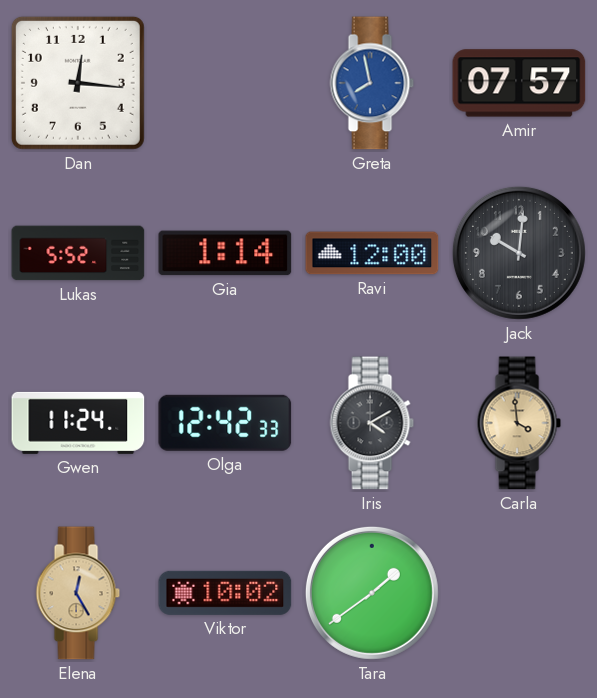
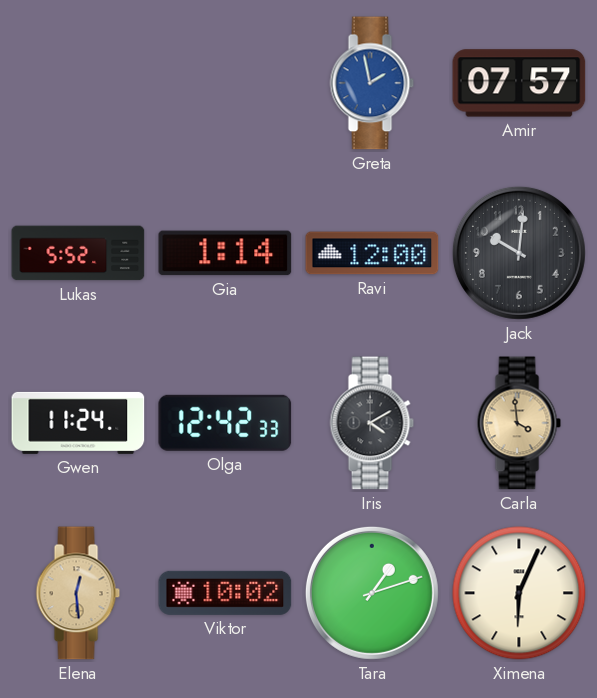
Dan: 12:16 -> none (78, 83)
Greta: 7:58 -> 1:58 (372, 83)
Elena: 12:25 -> 12:29 (78, 593)
Tara: 1:39 -> 1:12 (372, 593)
Ximena: none -> 6:04 (519, 593)
